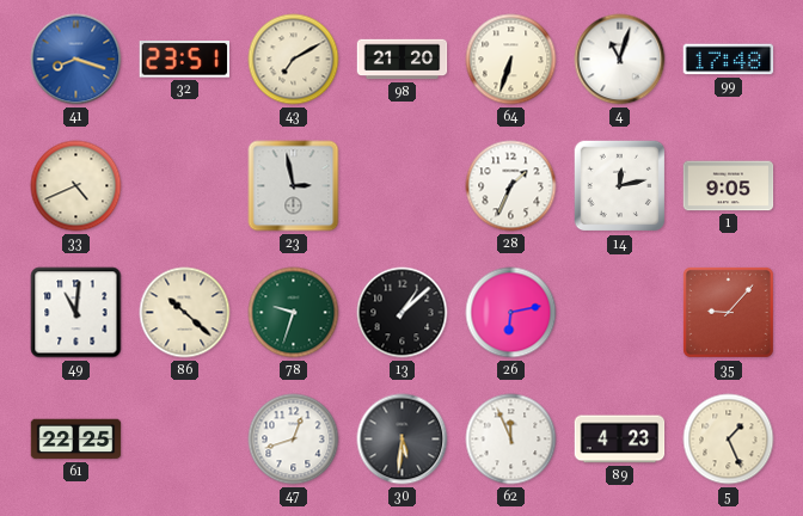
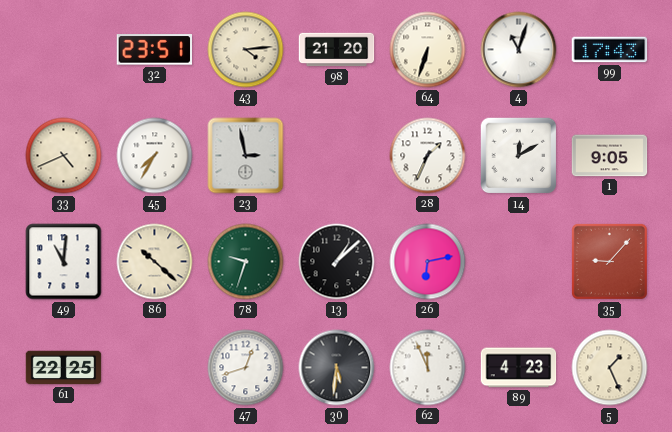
41: 8:18 -> none (76, 60)
43: 7:10 -> 4:14 (246, 50)
99: 17:48 -> 17:43 (610, 50)
45: none -> 7:35 (155, 156)
14: 12:13 -> 12:10 (519, 156)
